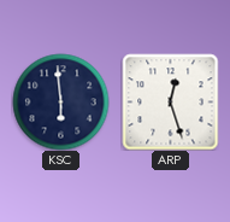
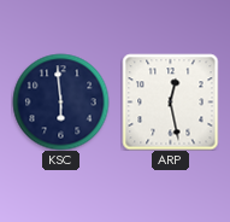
ARP: 12:27 -> 12:28 (170, 101)
